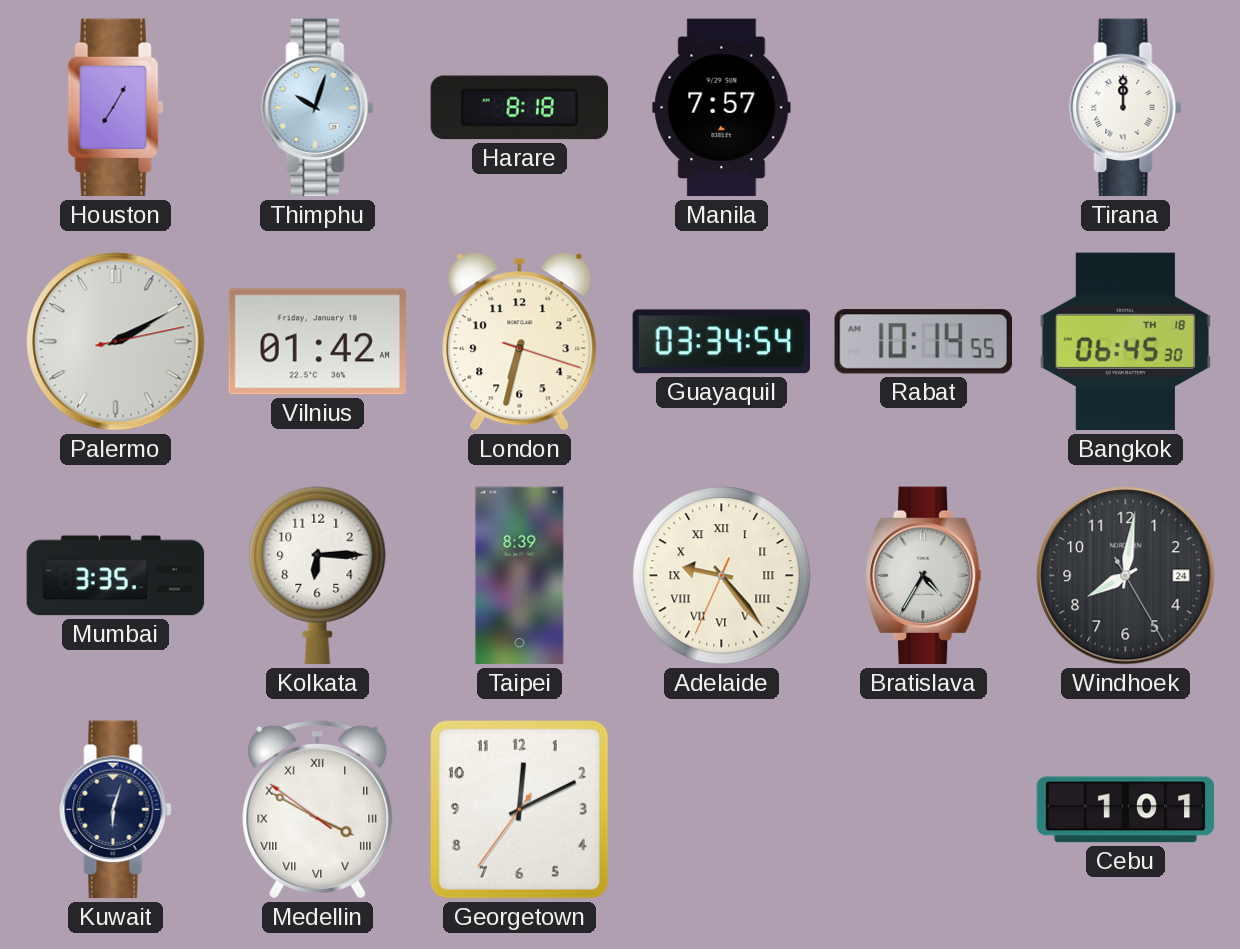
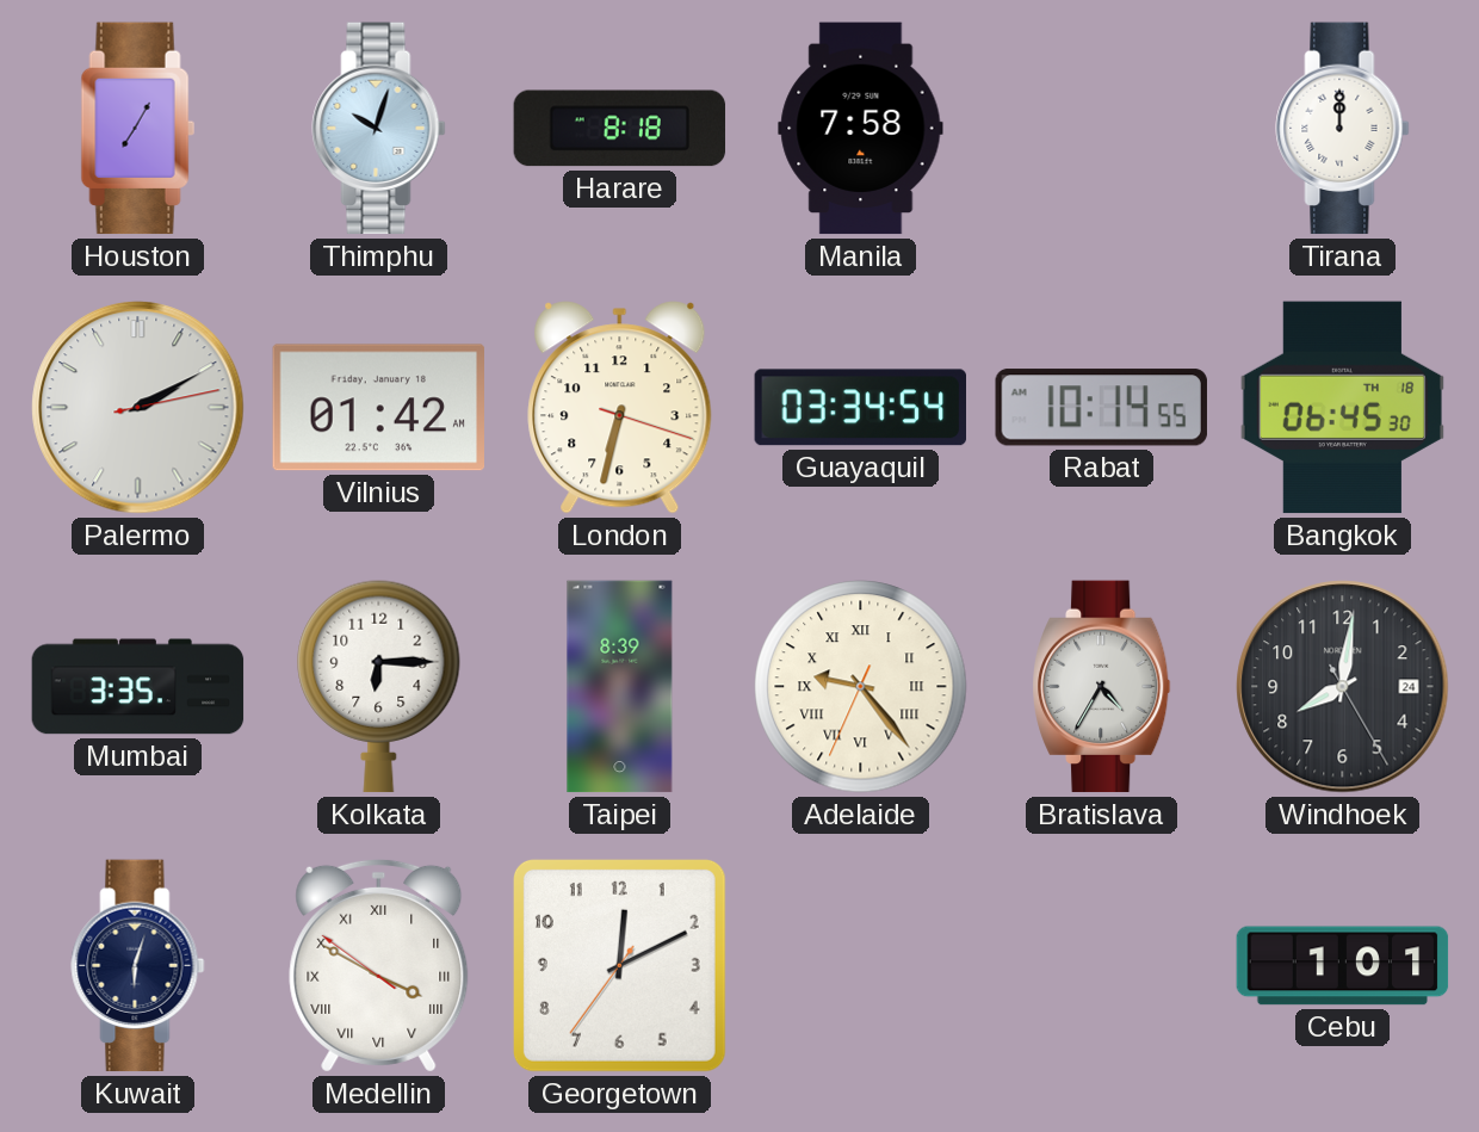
Manila: 7:57 -> 7:58 (861, 129)
